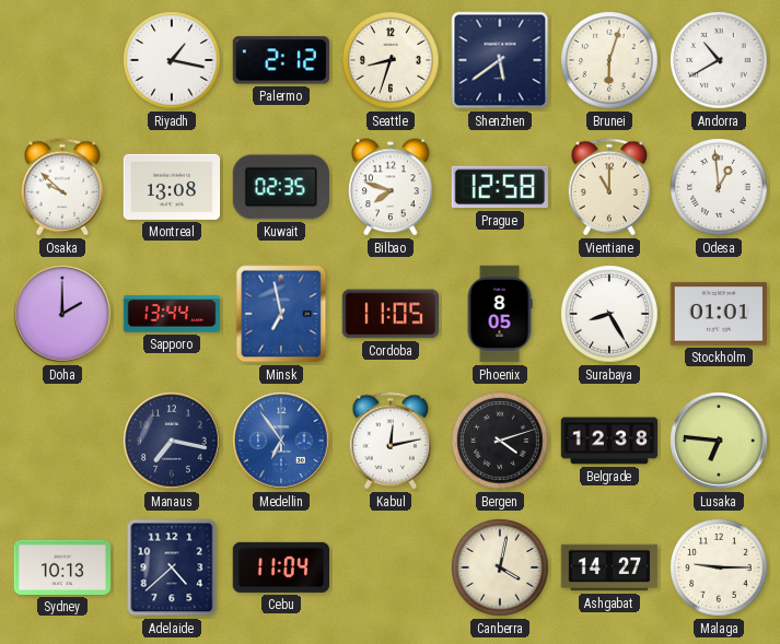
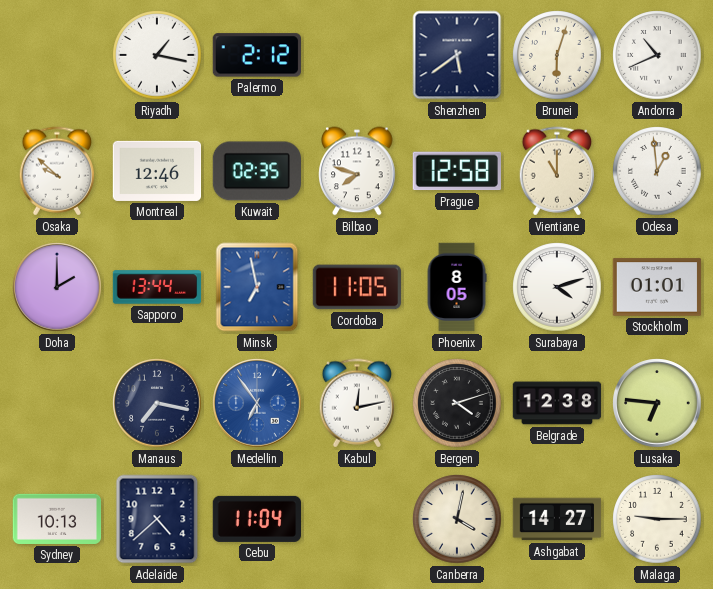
Seattle: 8:33 -> none (391, 60)
Andorra: 10:40 -> 10:41 (657, 55)
Montreal: 13:08 -> 12:46 (157, 171)
Surabaya: 8:25 -> 4:12 (557, 287)
